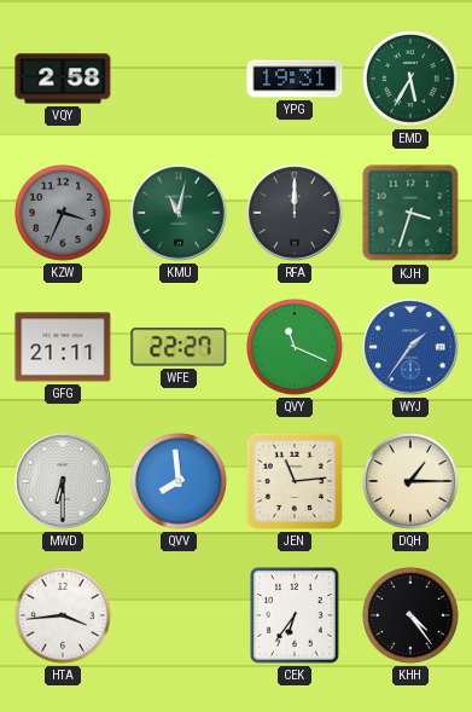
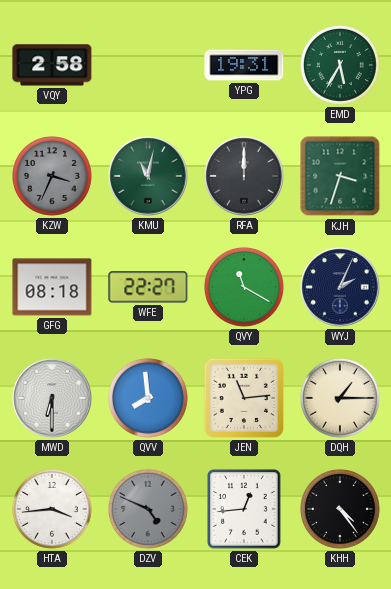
GFG: 21:11 -> 08:18 (52, 287)
QVY: 11:19 -> 11:20 (245, 288)
WYJ: 1:36 -> 2:04 (340, 287)
WYJ dial: blue -> navy (340, 287)
DZV: none -> 4:49 (149, 510)
CEK: 6:36 -> 12:44 (244, 509)
